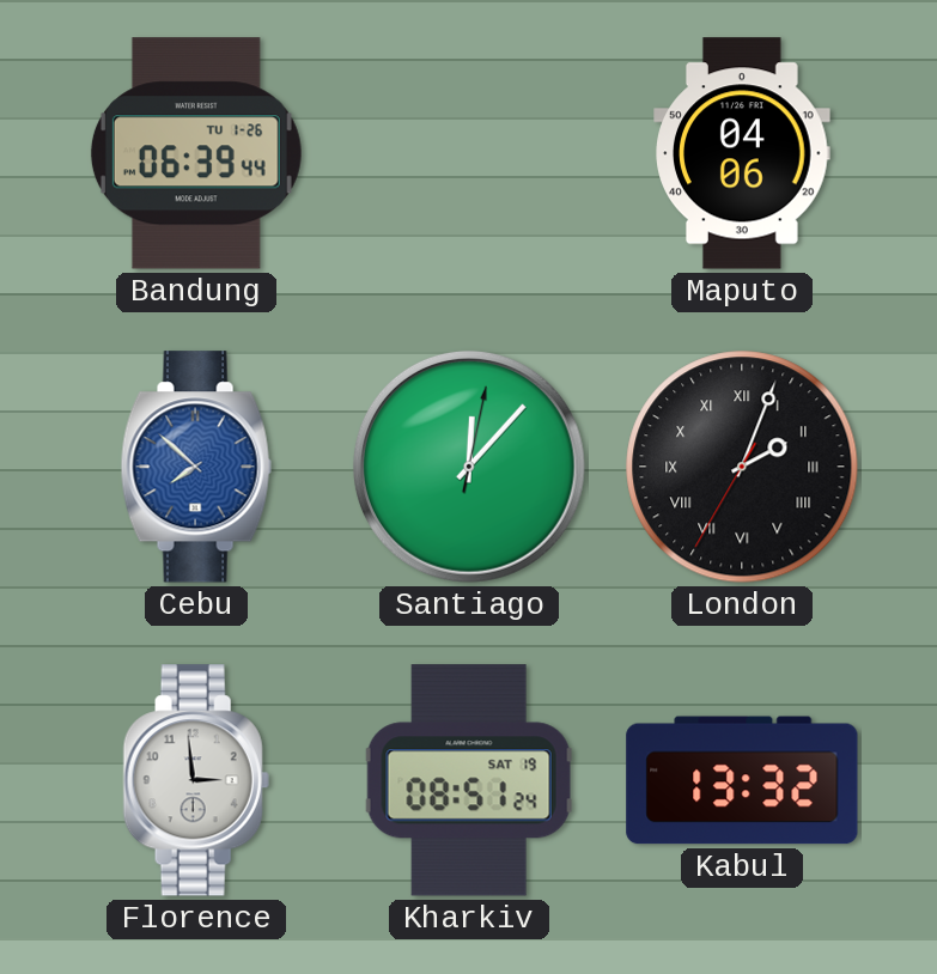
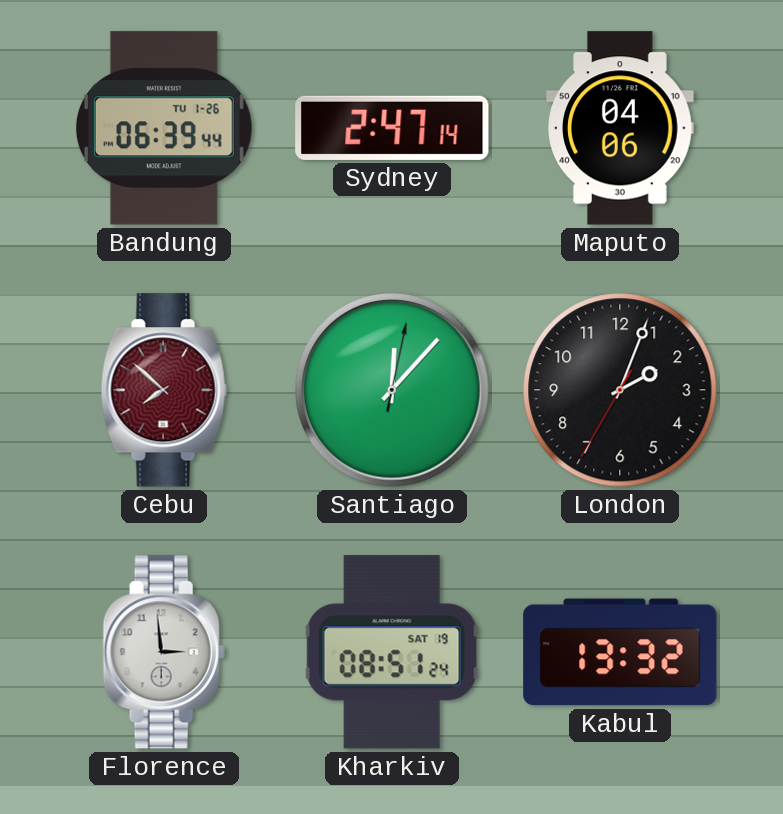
Sydney: none -> 2:47 (392, 128)
Cebu dial: blue -> burgundy (164, 390)
London numerals: Roman -> Arabic (620, 390)
